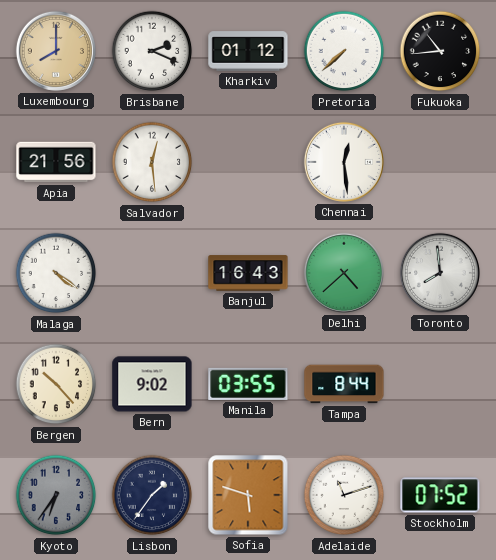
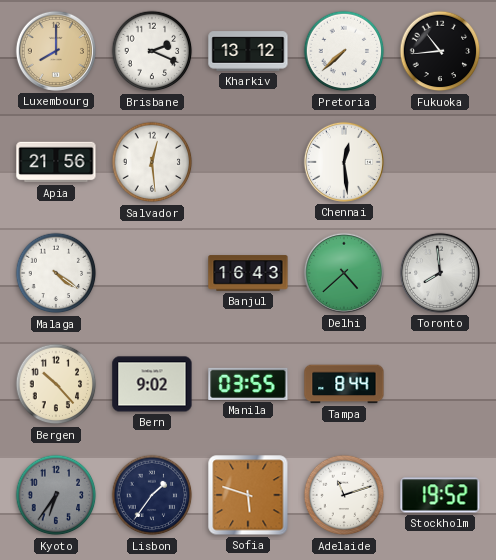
Kharkiv: 01:12 -> 13:12 (248, 51)
Stockholm: 07:52 -> 19:52 (440, 495)
